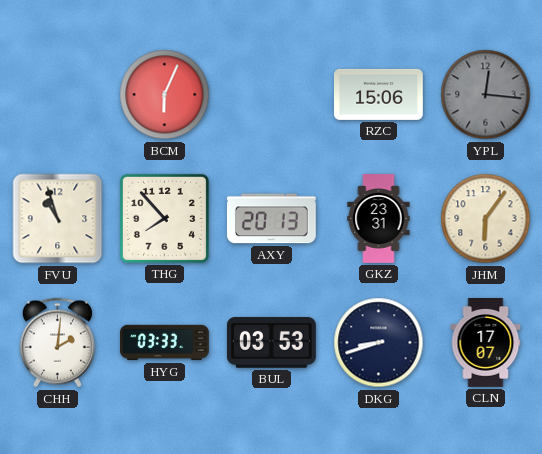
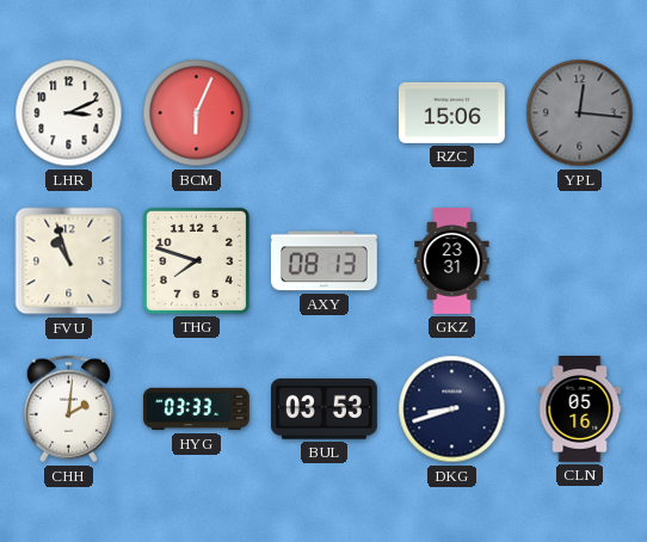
LHR: none -> 3:11 (69, 113)
THG: 7:53 -> 7:48 (196, 260)
AXY: 20:13 -> 08:13 (323, 261)
JHM: 6:06 -> none (486, 219)
CLN: 17:07 -> 05:16 (580, 409)
